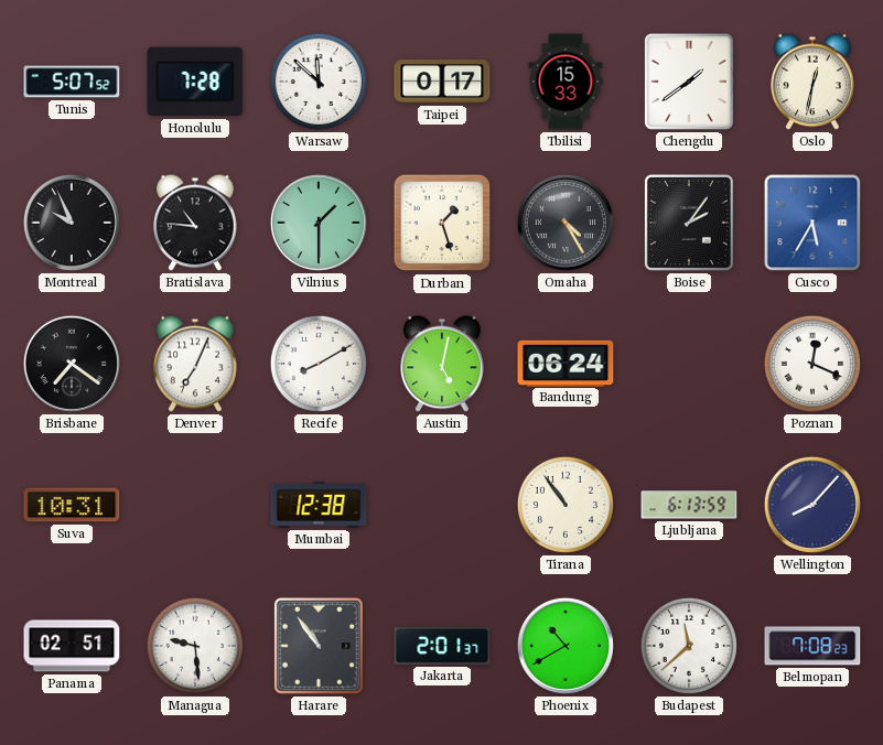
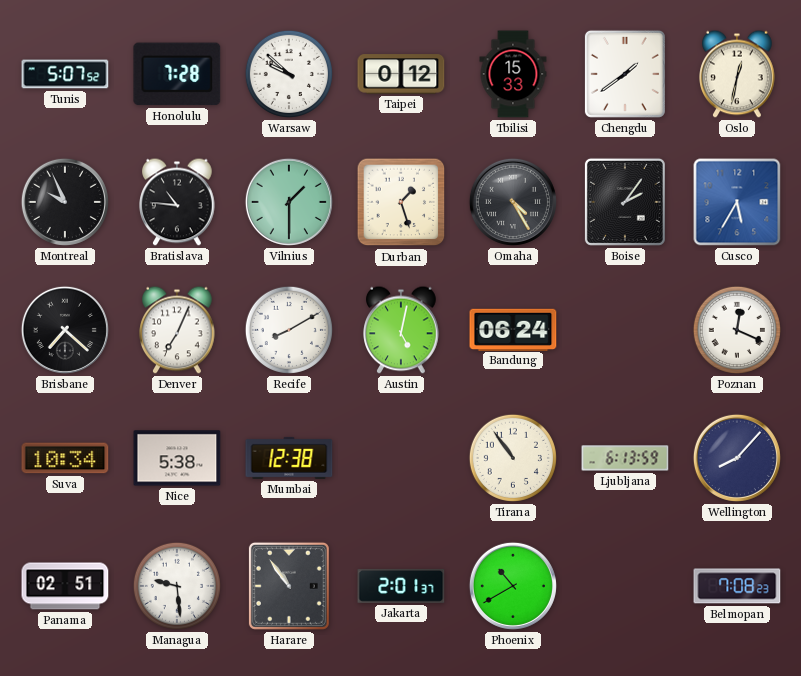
Warsaw: 11:52 -> 9:52 (289, 74)
Taipei: 0:17 -> 0:12 (401, 74)
Brisbane: 7:21 -> 7:22 (65, 330)
Suva: 10:31 -> 10:34 (65, 458)
Nice: none -> 5:38 (177, 458)
Budapest: 11:38 -> none (689, 646)
